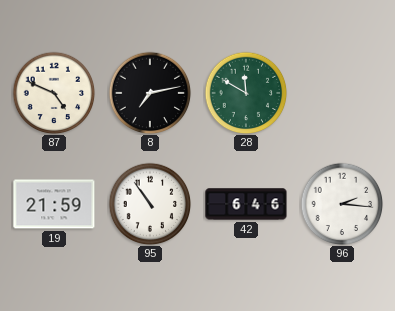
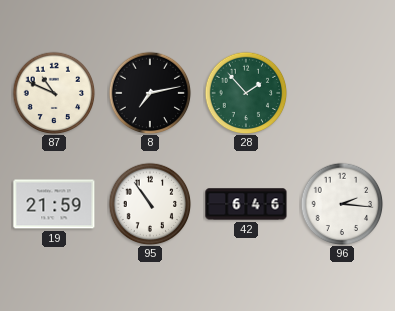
87: 4:49 -> 10:49 (54, 93)
28: 11:50 -> 1:53 (246, 93)
